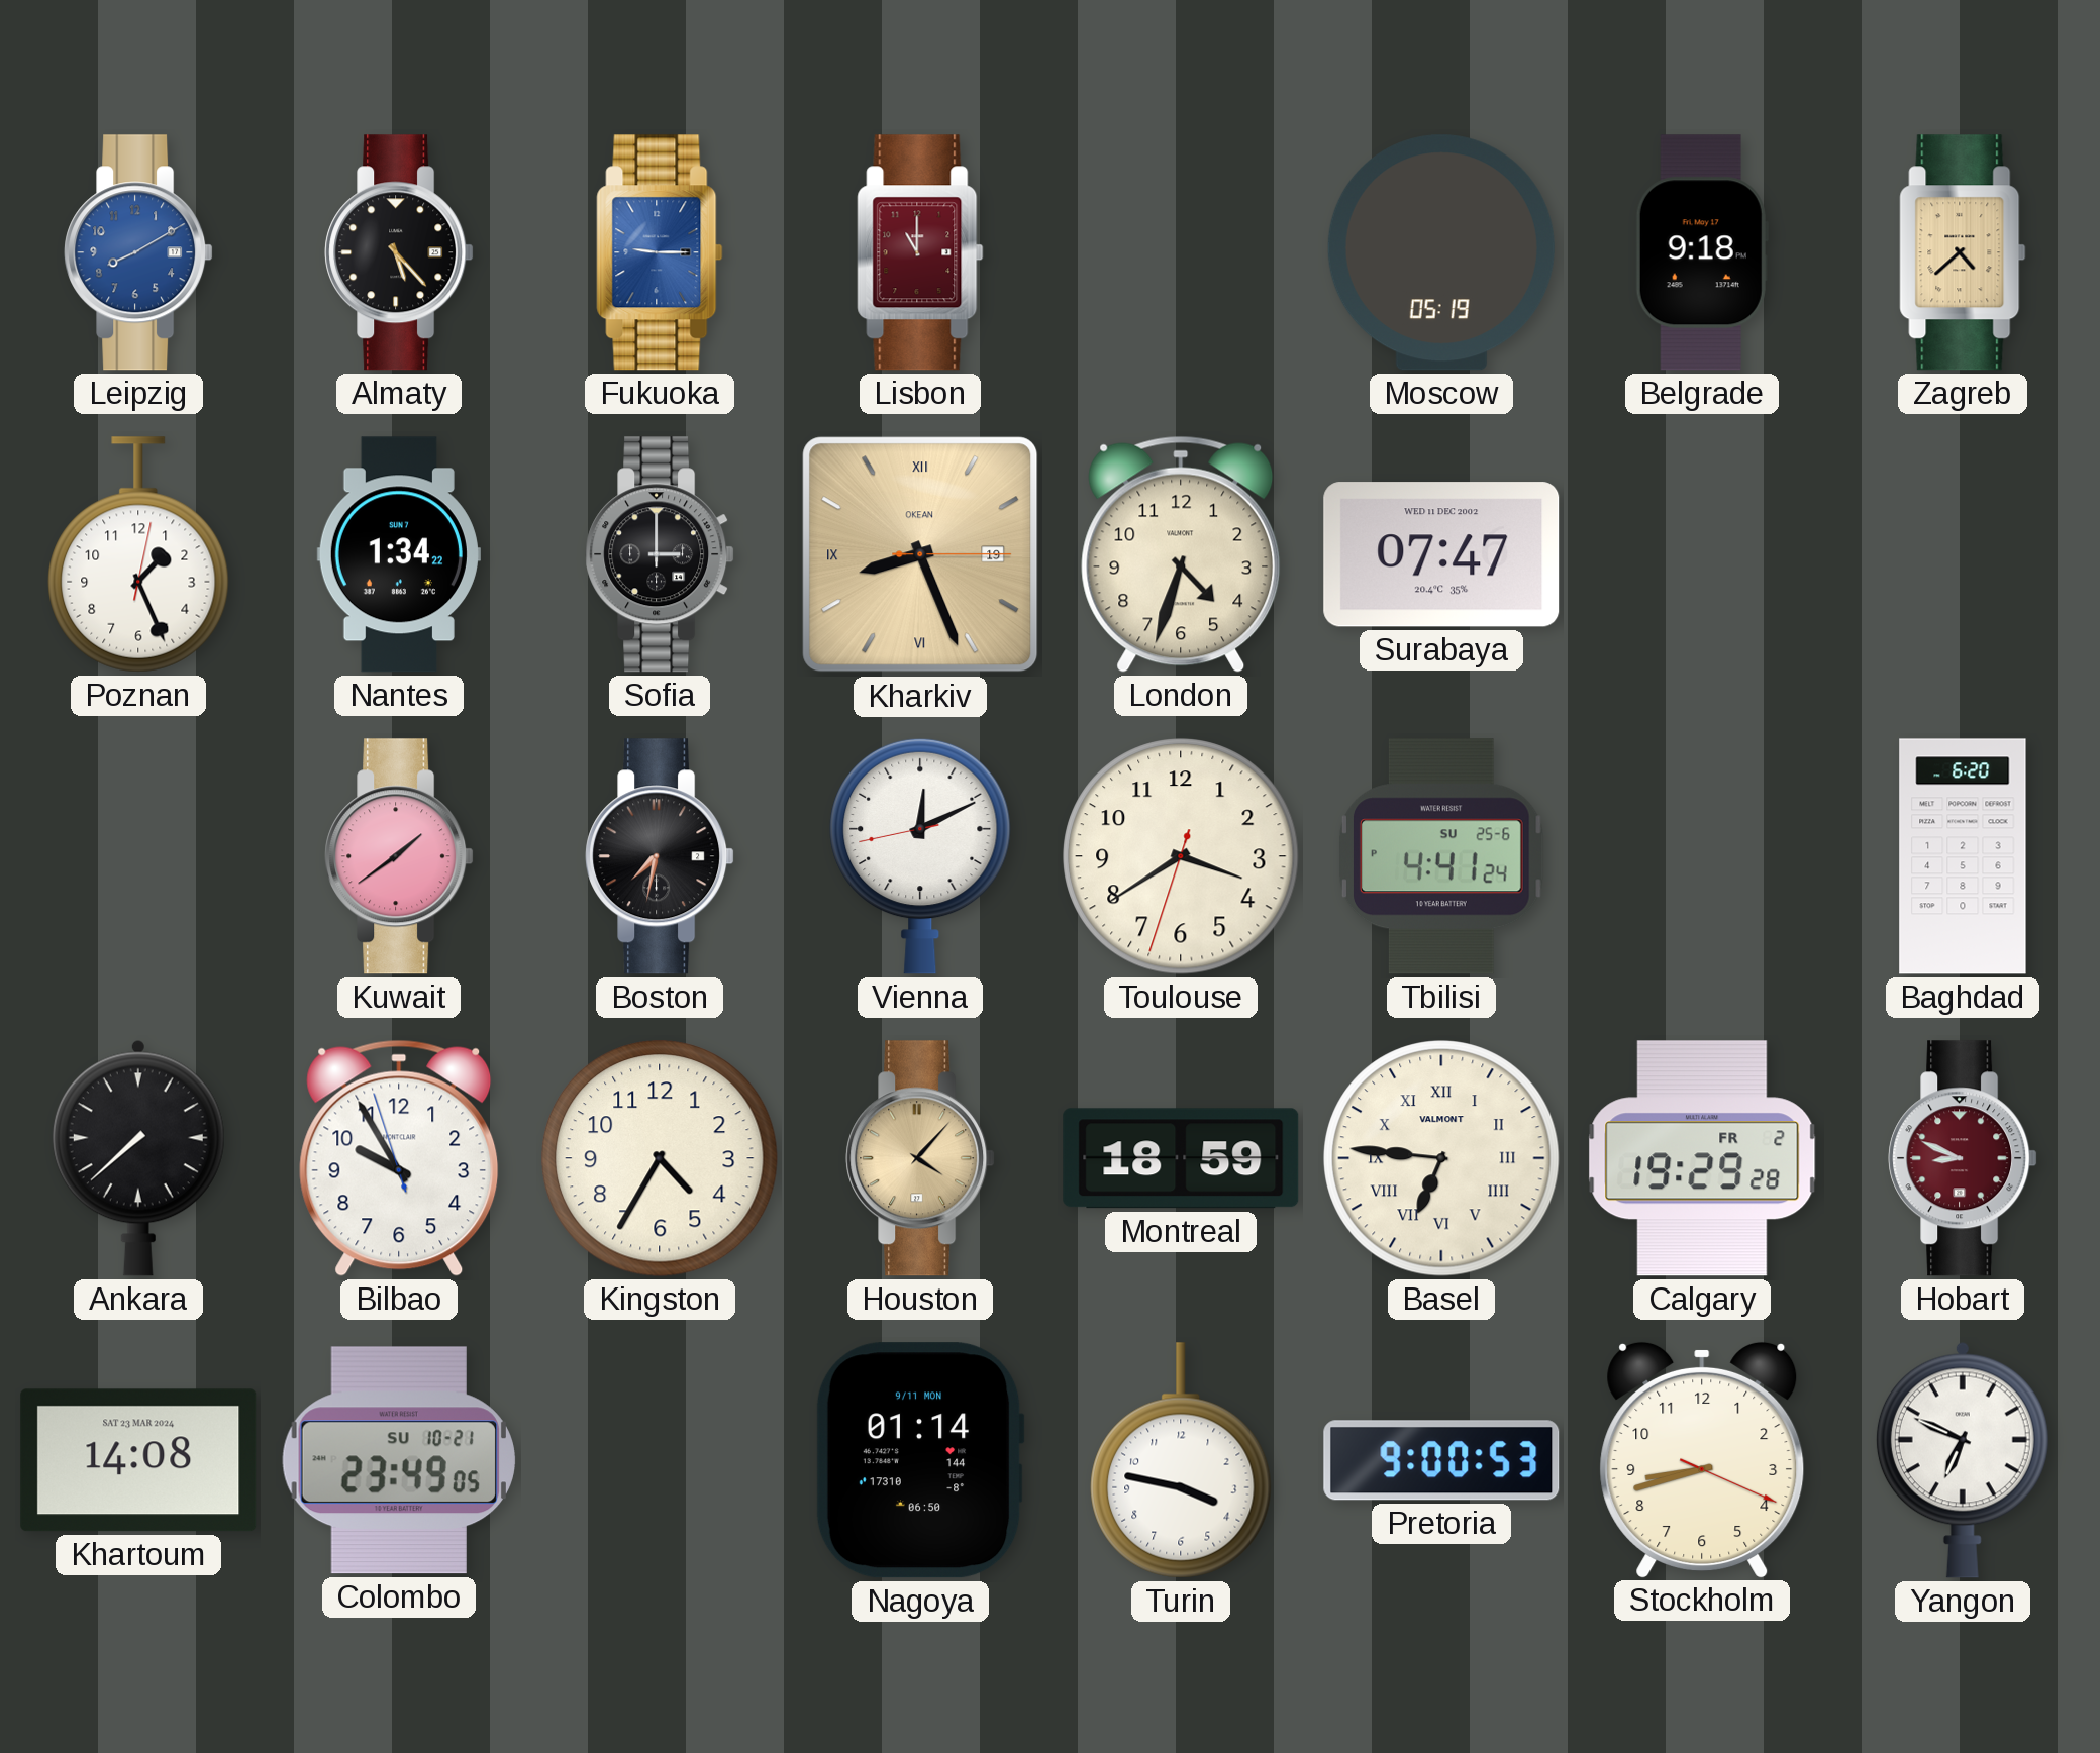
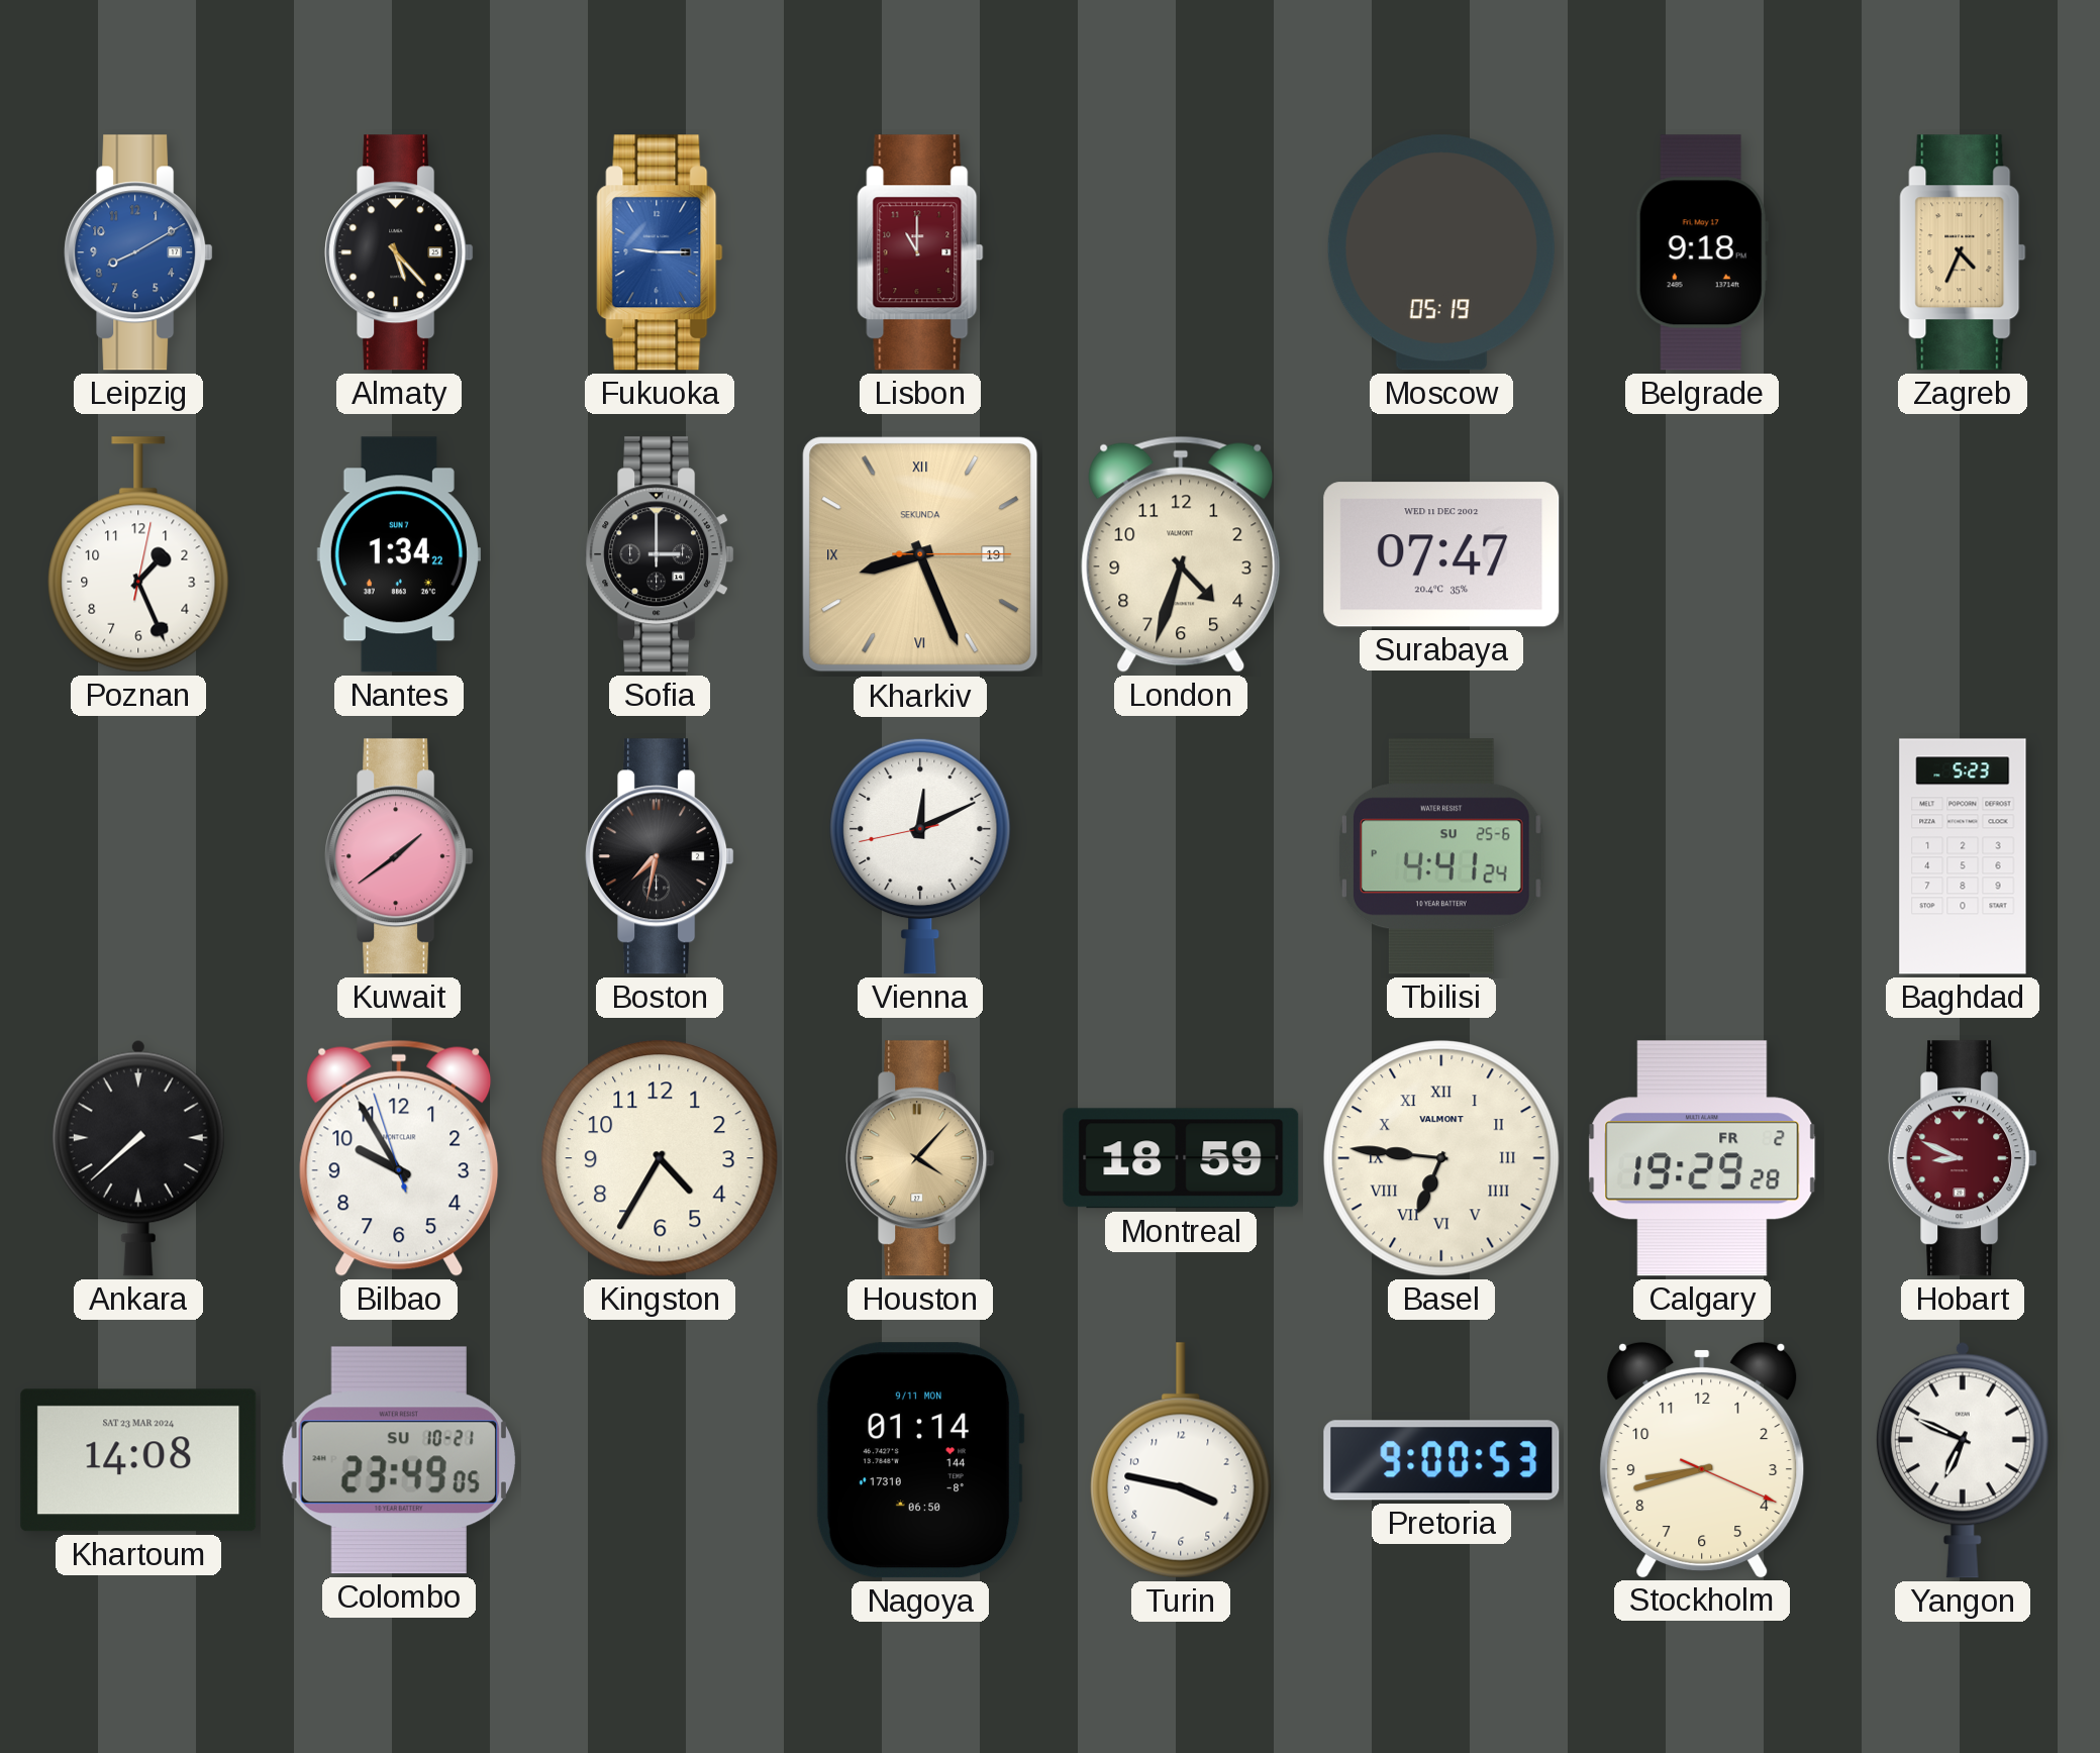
Zagreb: 4:38 -> 4:34 (1963, 252)
Kharkiv brand: OKEAN -> SEKUNDA (920, 554)
Toulouse: 3:39 -> none (1181, 856)
Baghdad: 6:20 -> 5:23 (1963, 856)
